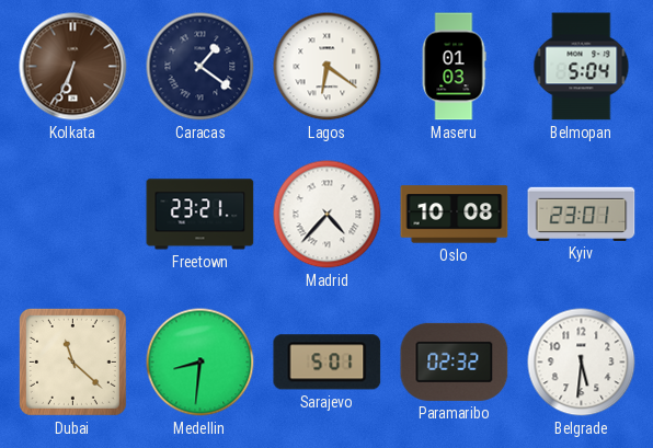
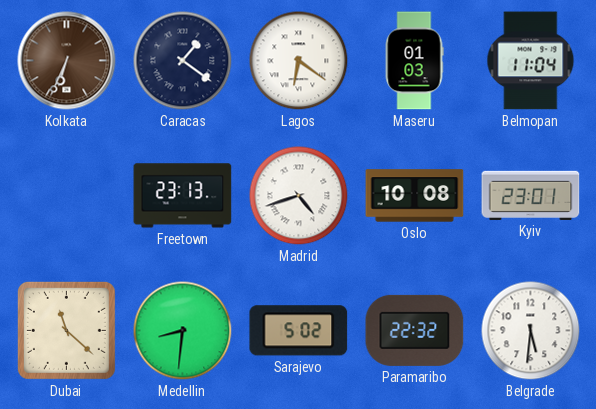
Belmopan: 5:04 -> 11:04 (531, 61)
Freetown: 23:21 -> 23:13 (183, 196)
Madrid: 4:37 -> 4:42 (299, 196)
Sarajevo: 5:01 -> 5:02 (299, 331)
Paramaribo: 02:32 -> 22:32 (415, 330)
